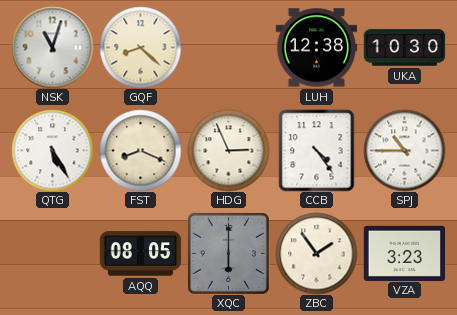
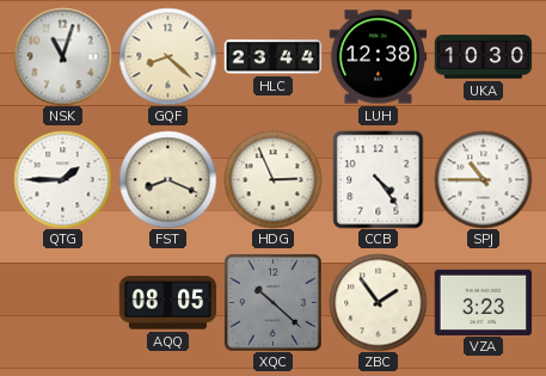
HLC: none -> 23:44 (272, 57)
QTG: 5:25 -> 1:45 (62, 179)
XQC: 6:00 -> 10:22 (272, 302)
